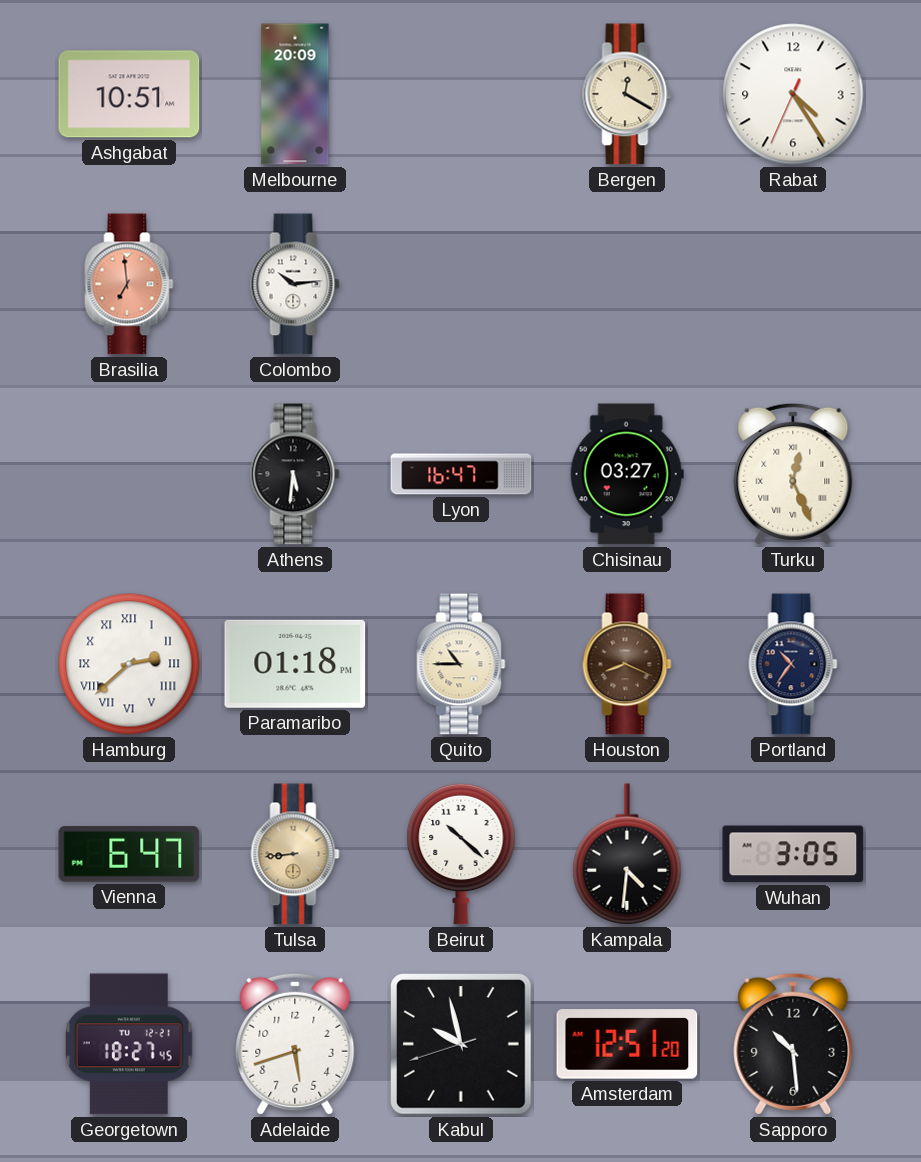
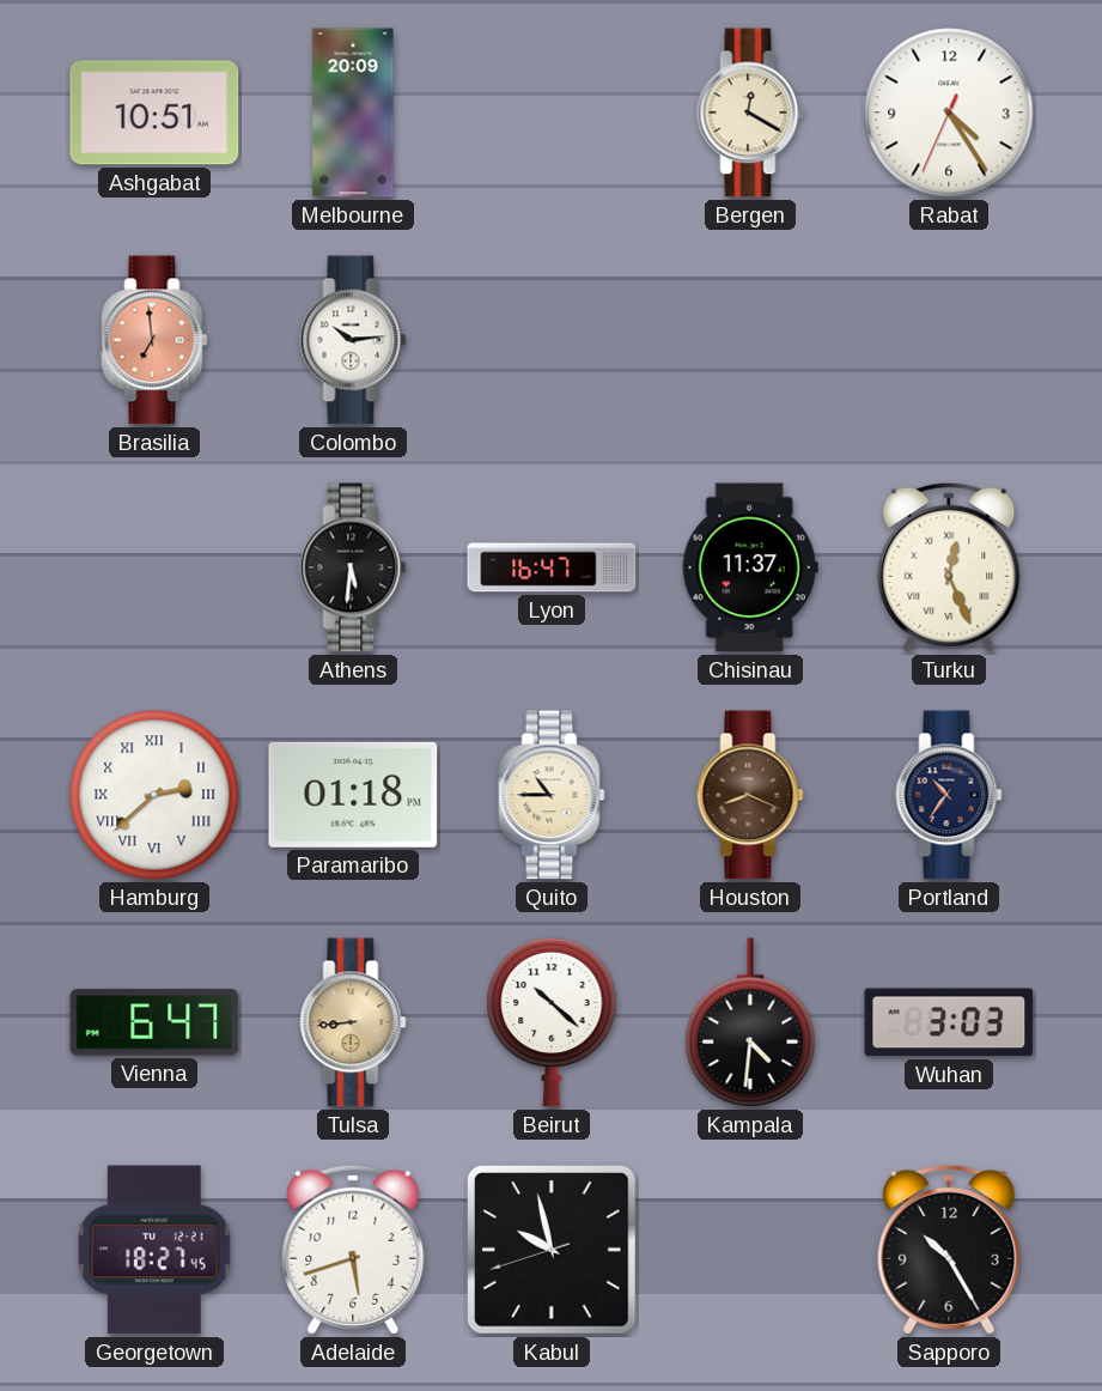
Chisinau: 03:27 -> 11:37 (750, 567)
Wuhan: 3:05 -> 3:03 (949, 1022)
Amsterdam: 12:51 -> none (627, 1044)
Sapporo: 10:29 -> 10:25 (949, 1250)
